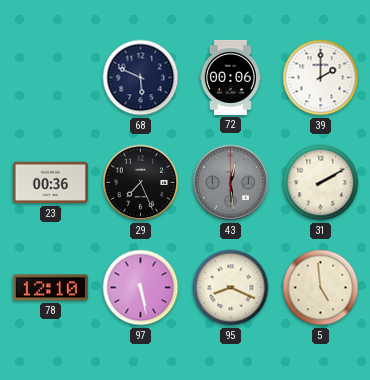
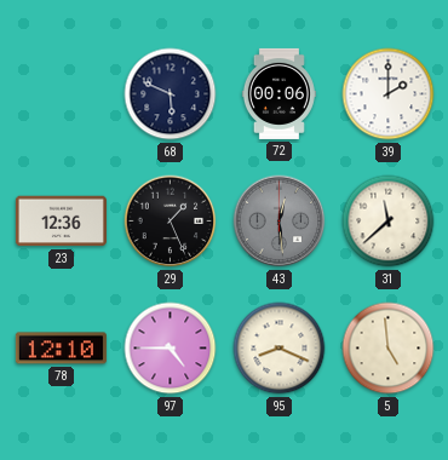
23: 00:36 -> 12:36 (61, 222)
29: 7:26 -> 1:26 (171, 222)
31: 2:10 -> 11:38 (389, 222)
97: 5:28 -> 4:45 (171, 349)
